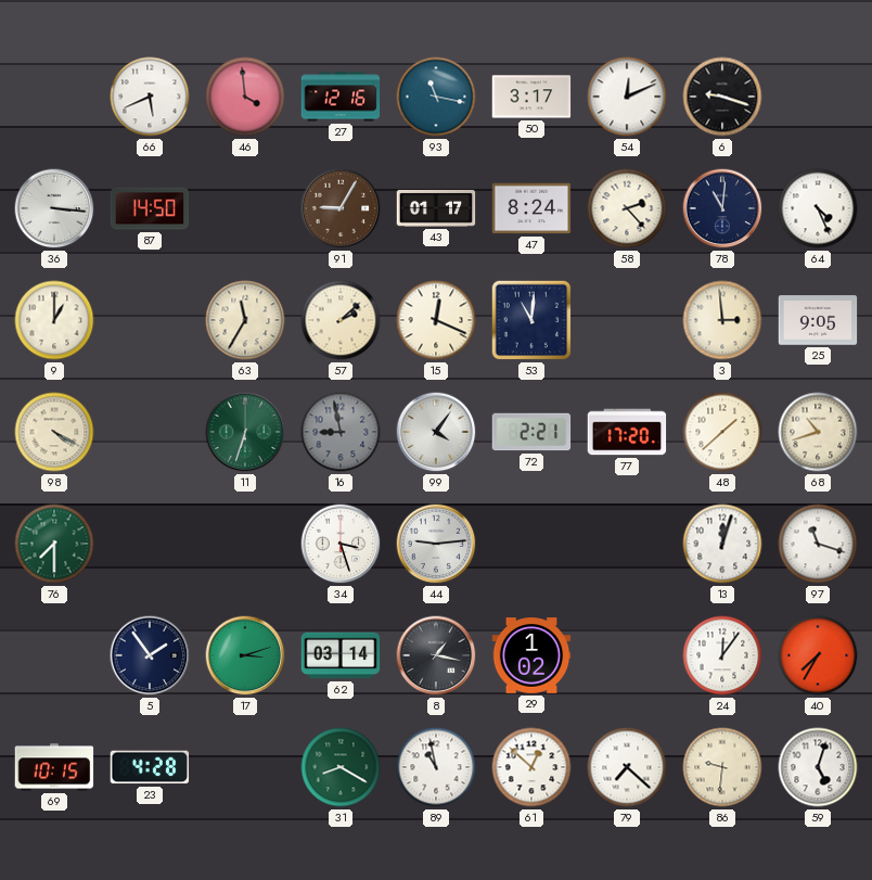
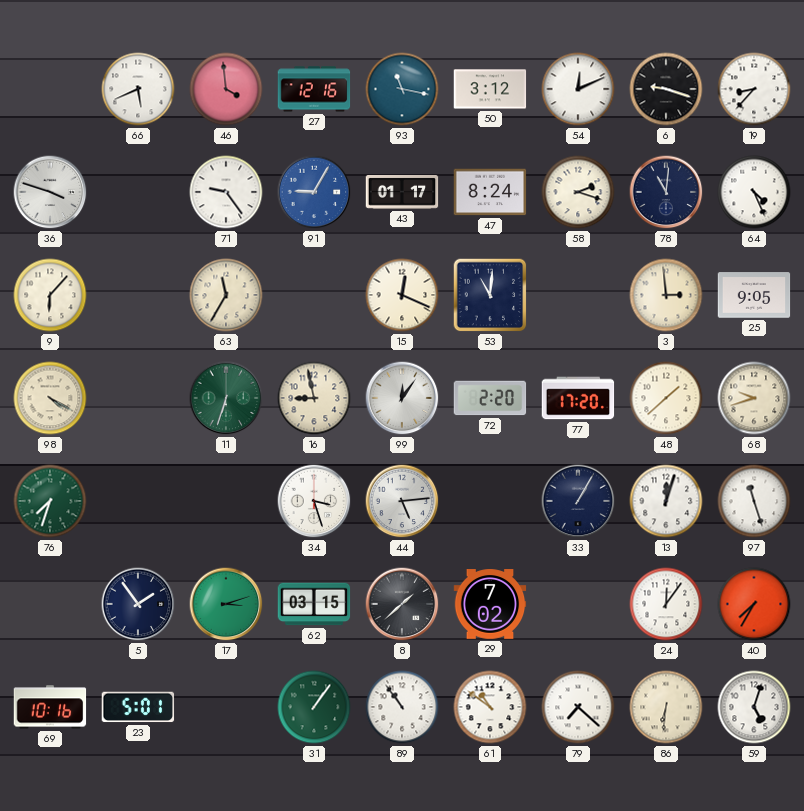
50: 3:17 -> 3:12 (490, 89)
19: none -> 8:37 (754, 89)
36: 3:16 -> 3:48 (50, 192)
87: 14:50 -> none (150, 208)
71: none -> 9:24 (226, 192)
91 dial: brown -> blue (314, 192)
58: 2:23 -> 2:18 (578, 192)
9: 1:00 -> 6:07 (50, 295)
57: 2:08 -> none (341, 320)
16 dial: grey -> cream (314, 398)
99: 4:06 -> 12:06 (402, 398)
72: 2:21 -> 2:20 (490, 398)
68: 10:42 -> 9:42 (754, 398)
76: 7:30 -> 7:33 (50, 501)
44: 9:14 -> 5:14 (402, 501)
33: none -> 1:05 (578, 501)
97: 11:18 -> 11:27 (754, 501)
62: 03:14 -> 03:15 (314, 604)
8: 1:17 -> 1:38 (402, 604)
29: 1:02 -> 7:02 (490, 604)
69: 10:15 -> 10:16 (50, 707)
23: 4:28 -> 5:01 (138, 707)
31: 8:20 -> 1:06 (314, 707)
89: 10:58 -> 10:54 (402, 707)
61: 12:52 -> 10:51 (490, 707)
86: 9:31 -> 6:31 (666, 707)
